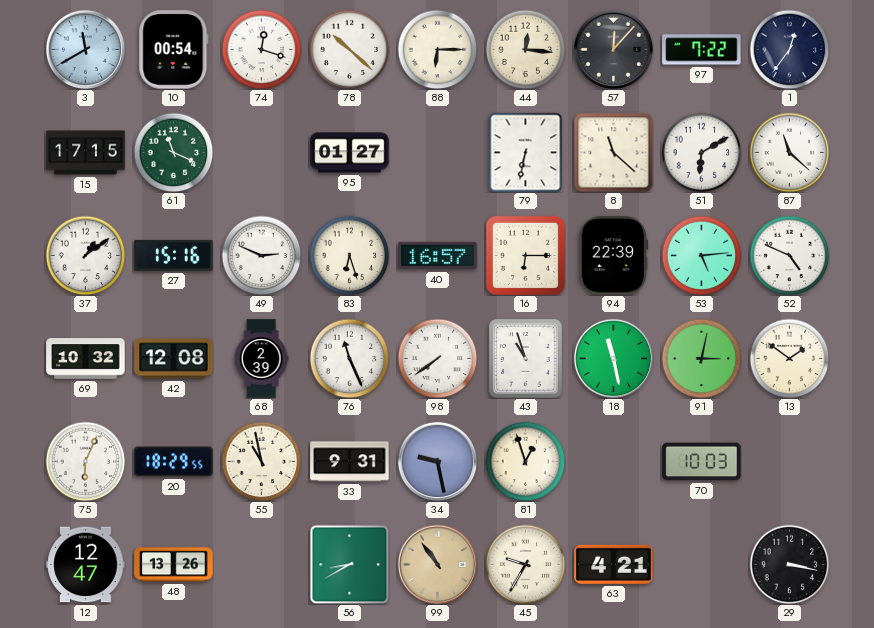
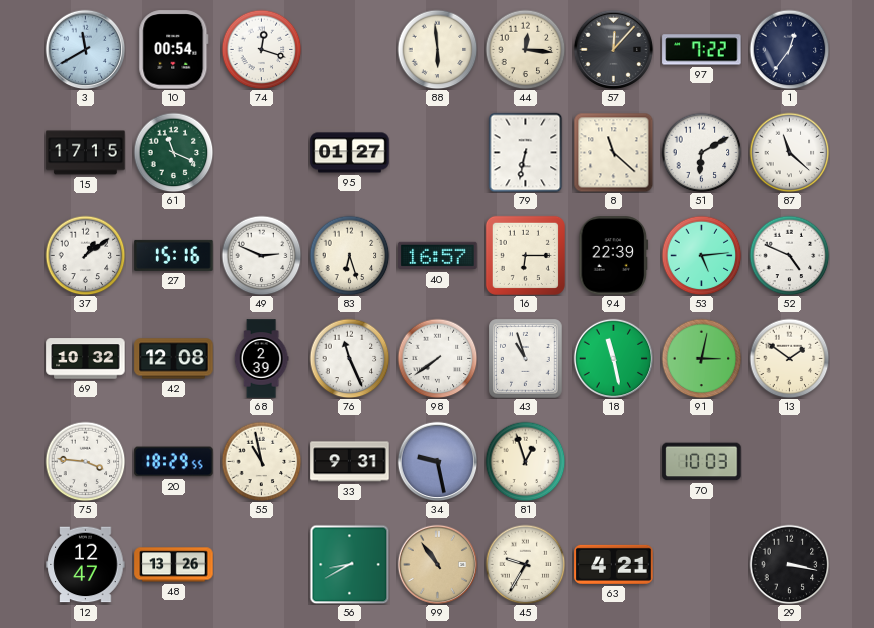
78: 10:22 -> none (349, 49)
88: 6:15 -> 5:59 (437, 49)
75: 6:04 -> 3:46 (85, 461)
